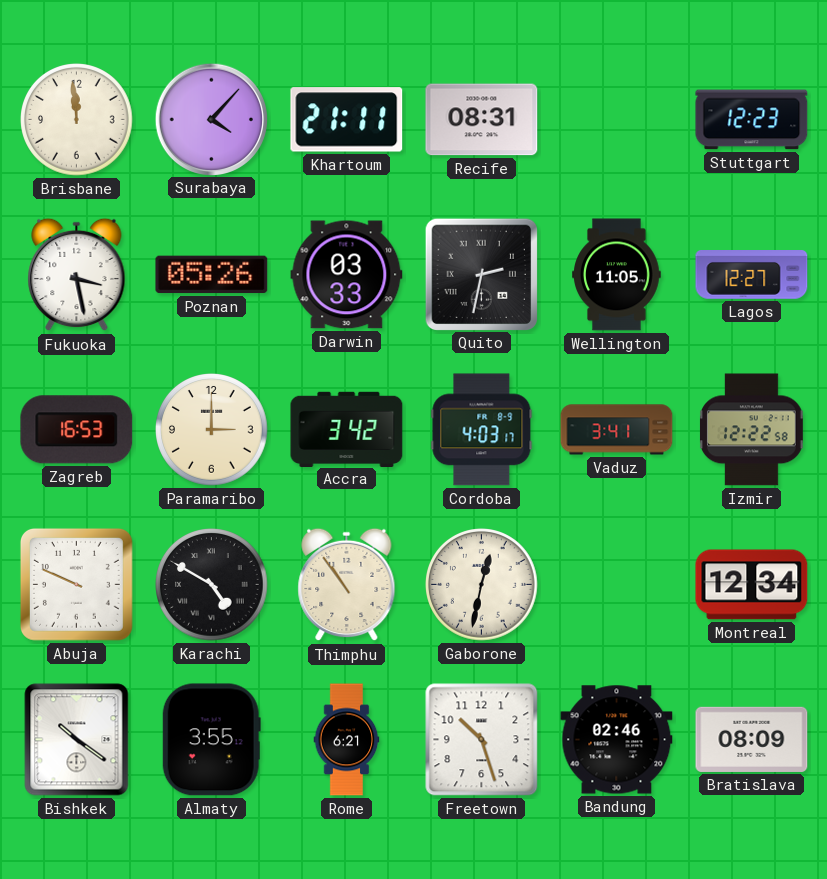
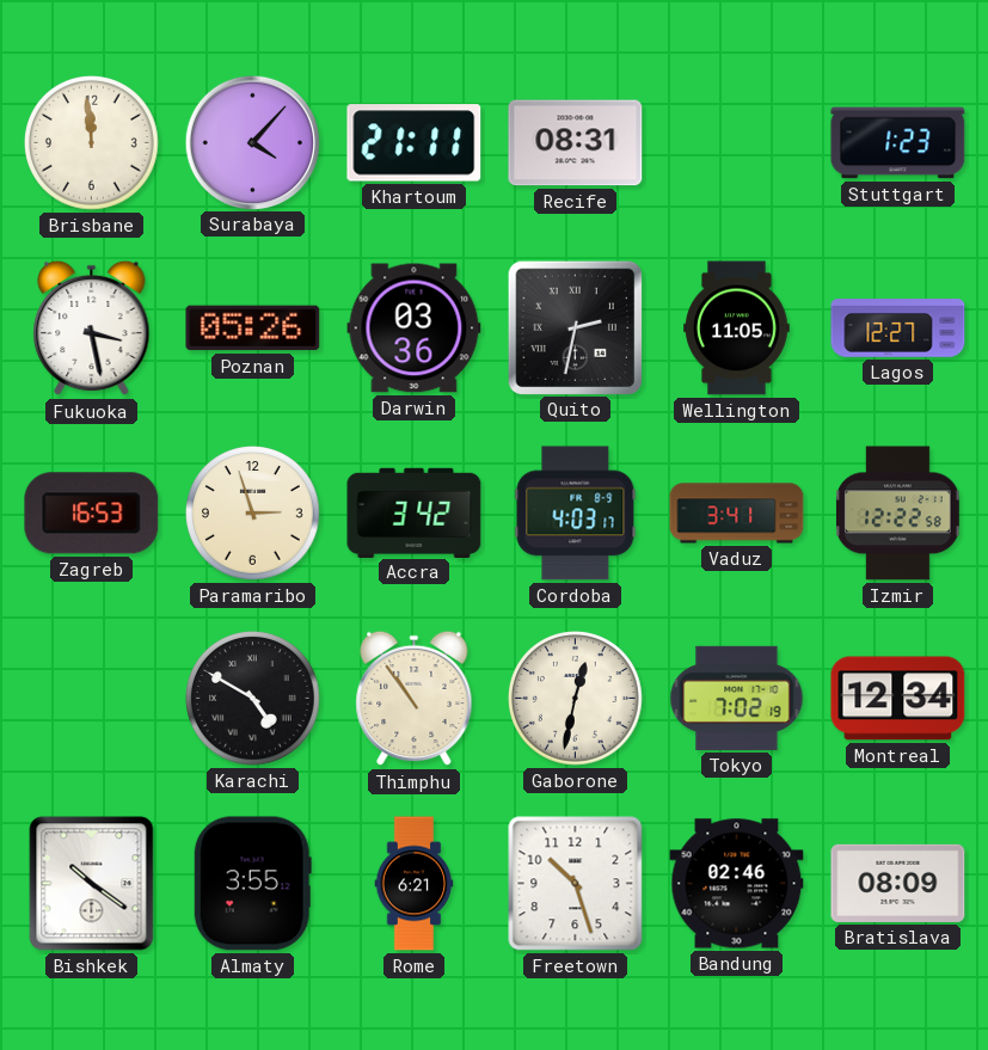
Stuttgart: 12:23 -> 1:23 (898, 143)
Darwin: 03:33 -> 03:36 (415, 328)
Paramaribo: 3:00 -> 2:57 (253, 514)
Abuja: 9:49 -> none (76, 584)
Tokyo: none -> 7:02 (737, 698)
